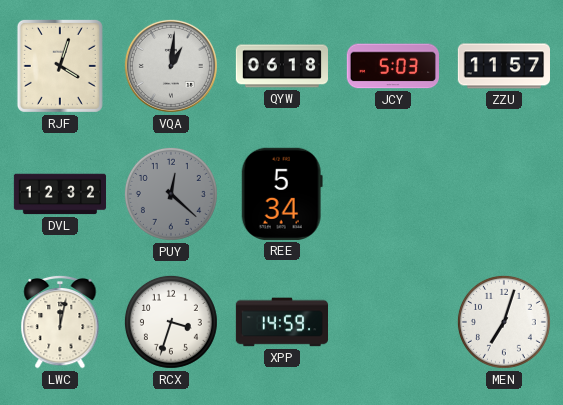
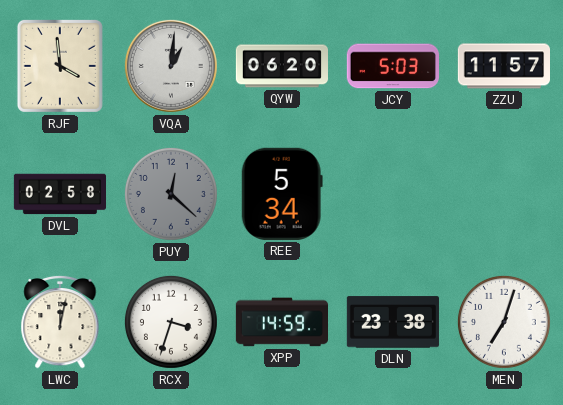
RJF: 4:03 -> 3:59 (60, 66)
QYW: 06:18 -> 06:20 (281, 66)
DVL: 12:32 -> 02:58 (59, 194)
DLN: none -> 23:38 (393, 322)
